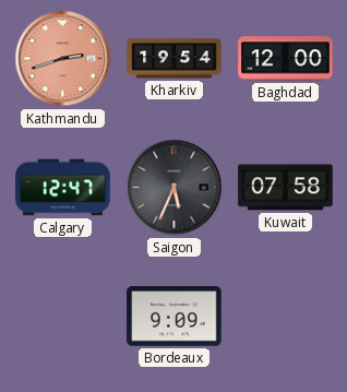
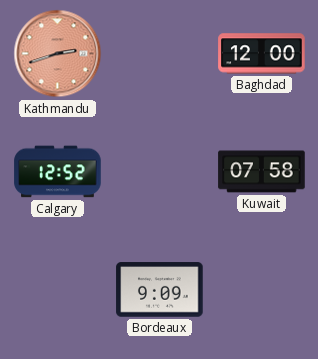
Kharkiv: 19:54 -> none (175, 59)
Calgary: 12:47 -> 12:52 (58, 172)
Saigon: 5:34 -> none (175, 188)
